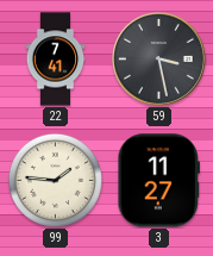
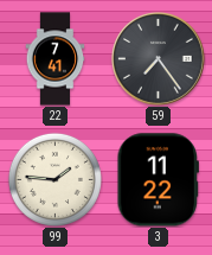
59: 3:28 -> 7:24 (159, 59)
3: 11:27 -> 11:22 (159, 180)
